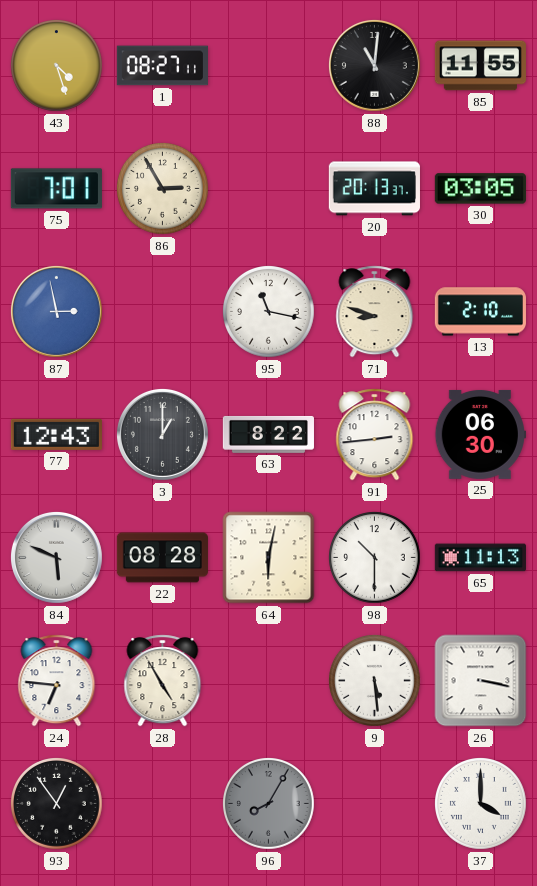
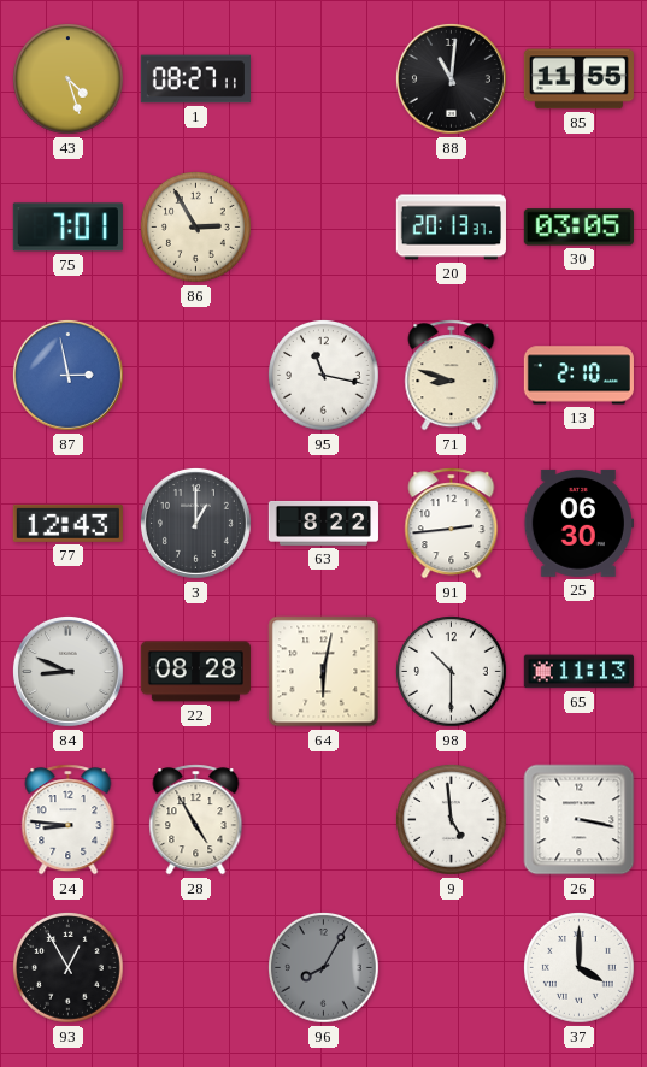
84: 5:49 -> 8:49 (67, 671)
24: 6:46 -> 8:46 (69, 820)
9: 5:29 -> 4:59 (452, 820)
93: 12:54 -> 12:55 (69, 968)
